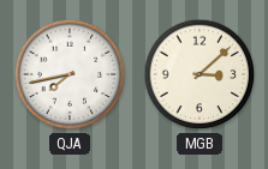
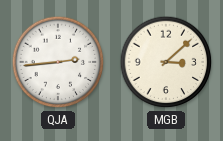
QJA: 7:43 -> 2:44 (58, 62)
